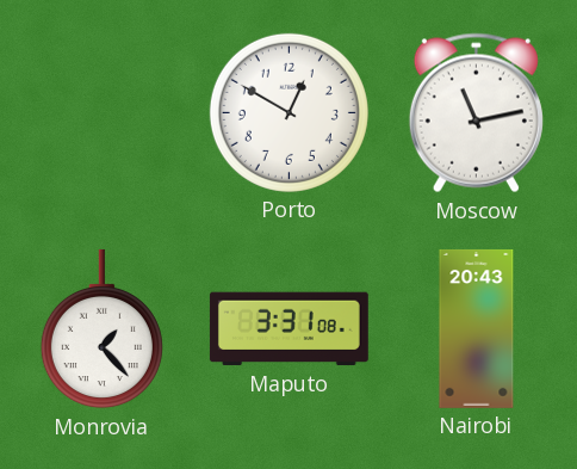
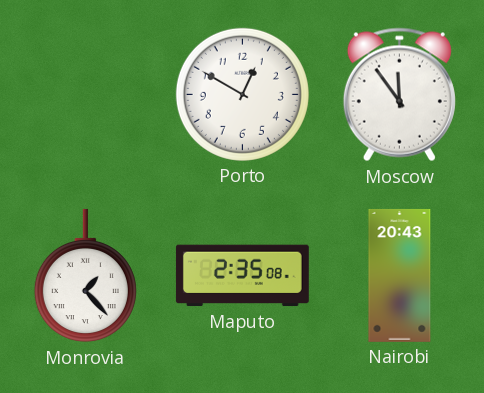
Moscow: 11:13 -> 11:54 (399, 95)
Maputo: 3:31 -> 2:35 (242, 276)
